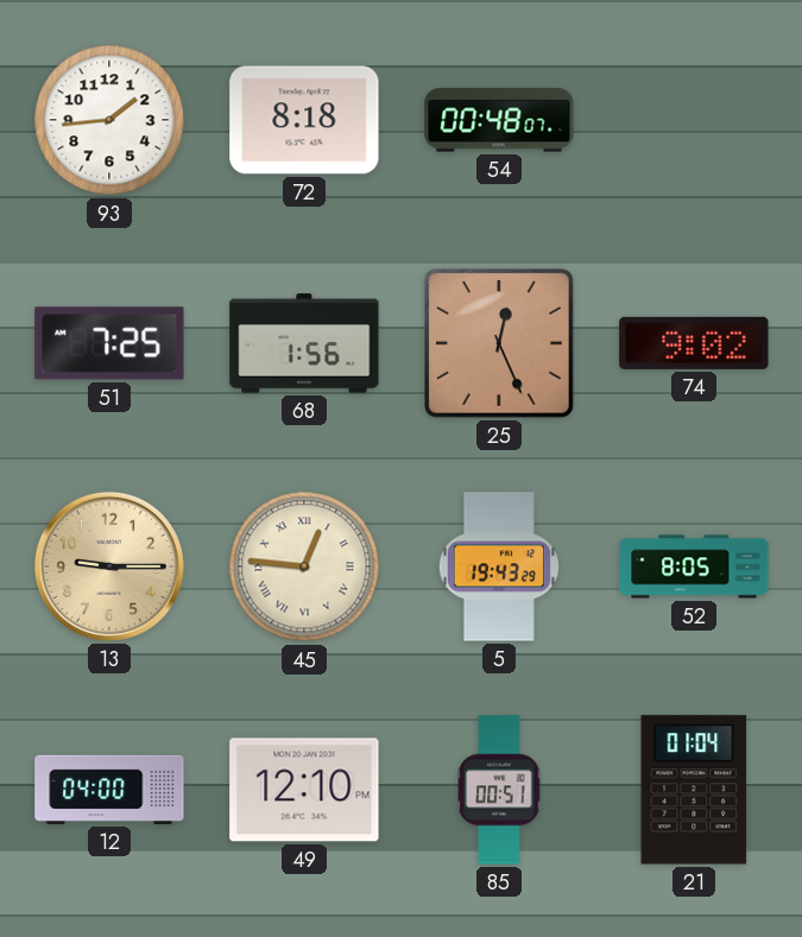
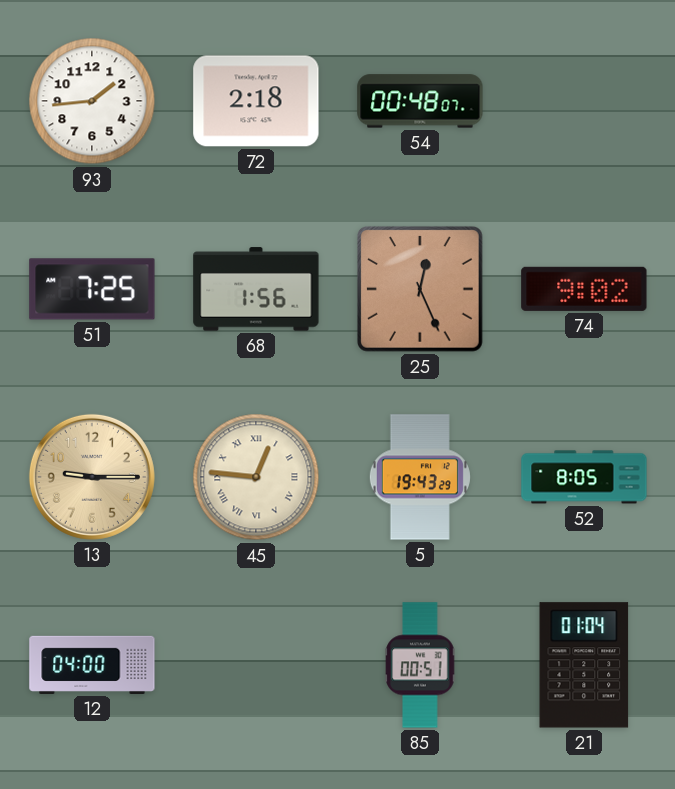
72: 8:18 -> 2:18 (256, 101)
49: 12:10 -> none (304, 790)
